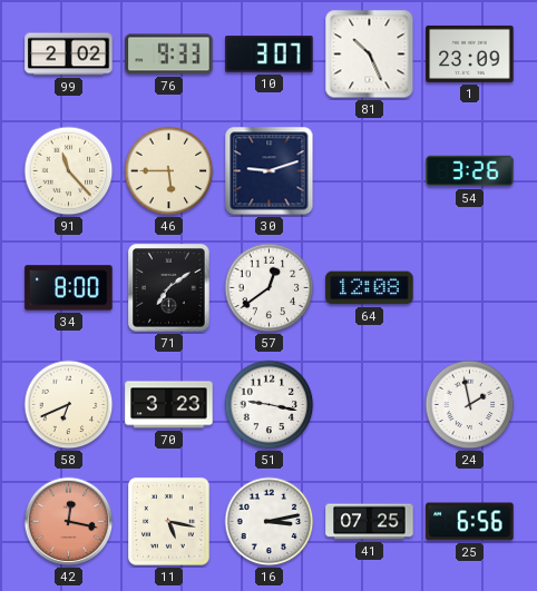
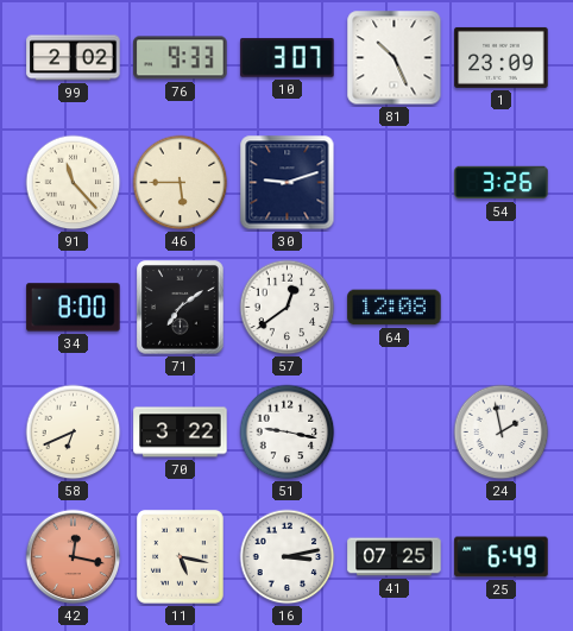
70: 3:23 -> 3:22 (181, 433)
25: 6:56 -> 6:49 (502, 557)
